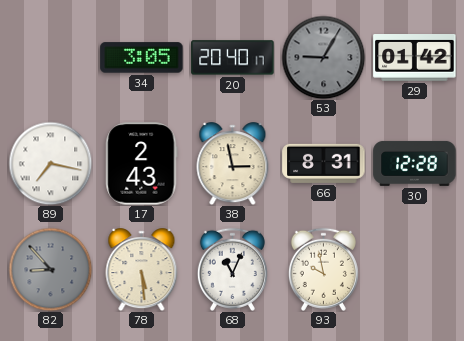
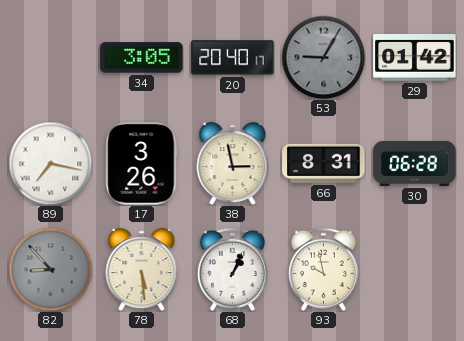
17: 2:43 -> 3:26 (142, 164)
30: 12:28 -> 06:28 (415, 163)
68: 11:04 -> 1:04 (232, 269)
